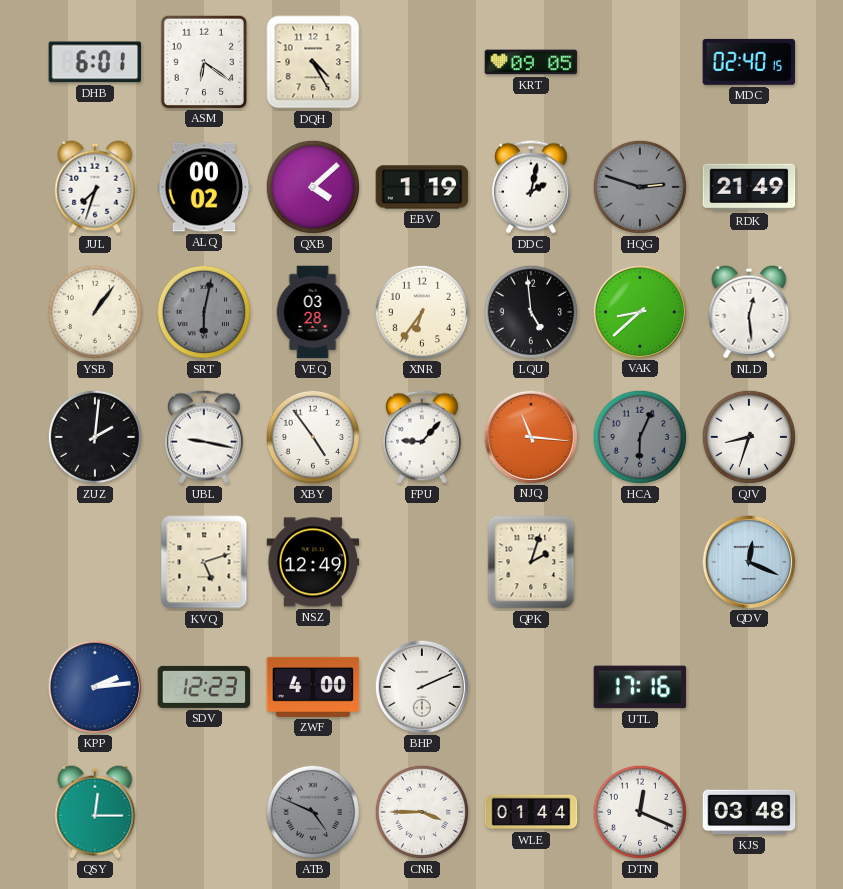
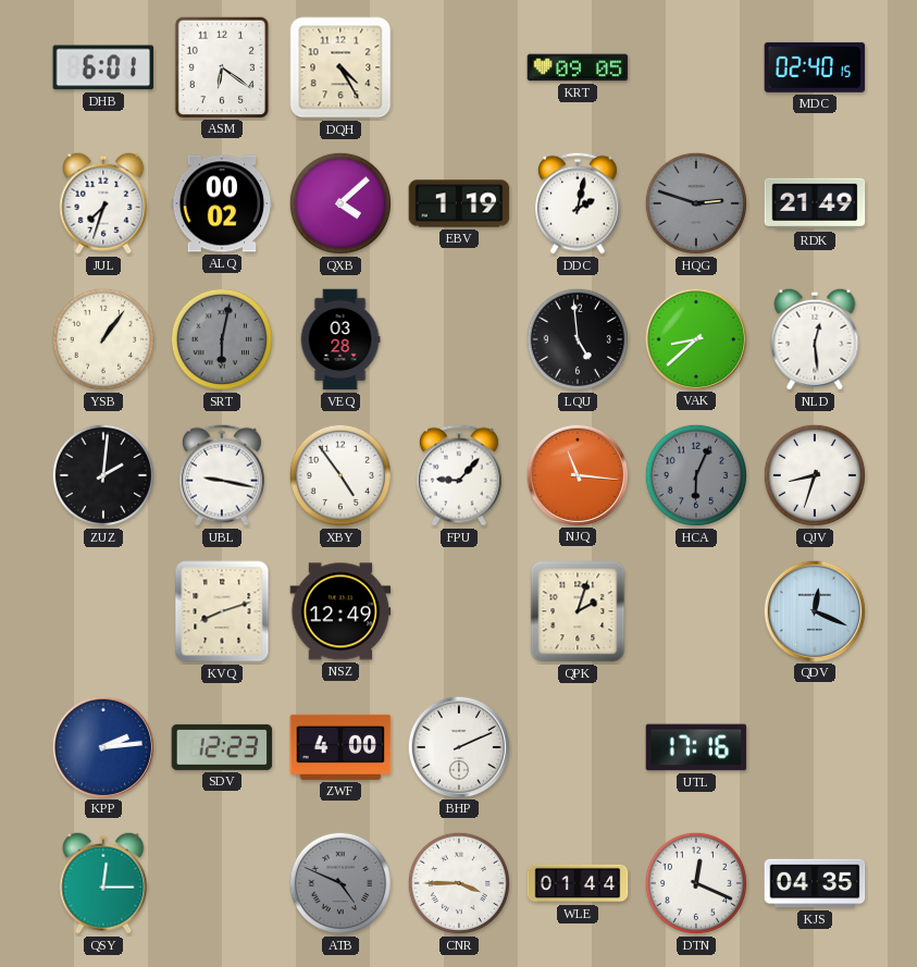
XNR: 6:36 -> none (422, 312)
KVQ: 5:12 -> 8:12 (222, 611)
KJS: 03:48 -> 04:35 (815, 883)
